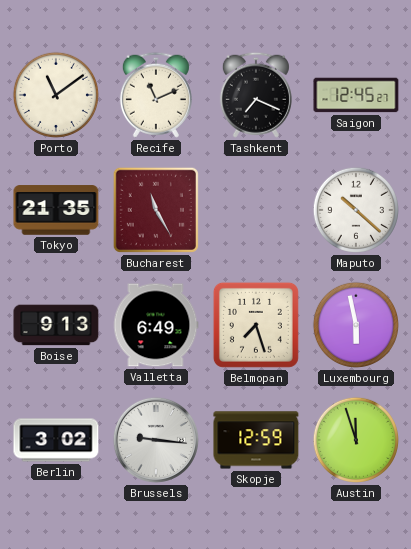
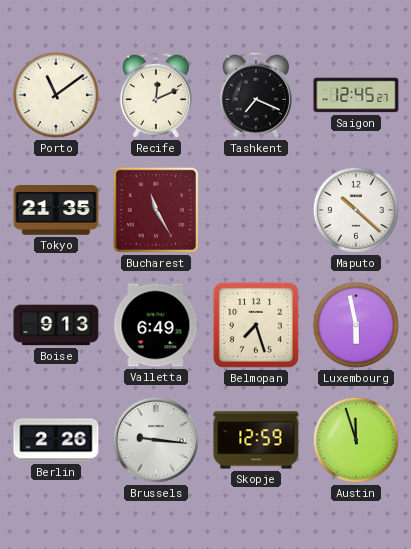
Recife: 11:11 -> 12:11 (156, 95)
Berlin: 3:02 -> 2:26 (56, 440)
